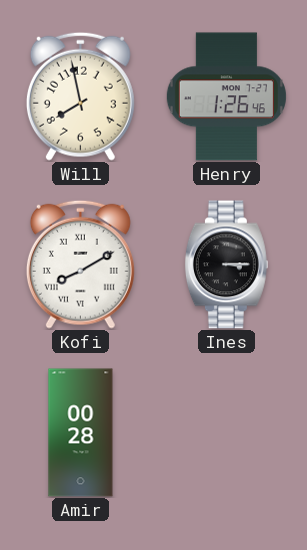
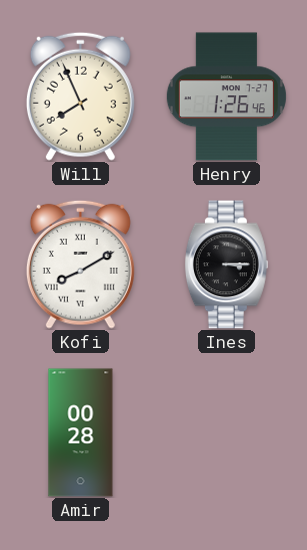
Will: 7:58 -> 7:56 (80, 96)
